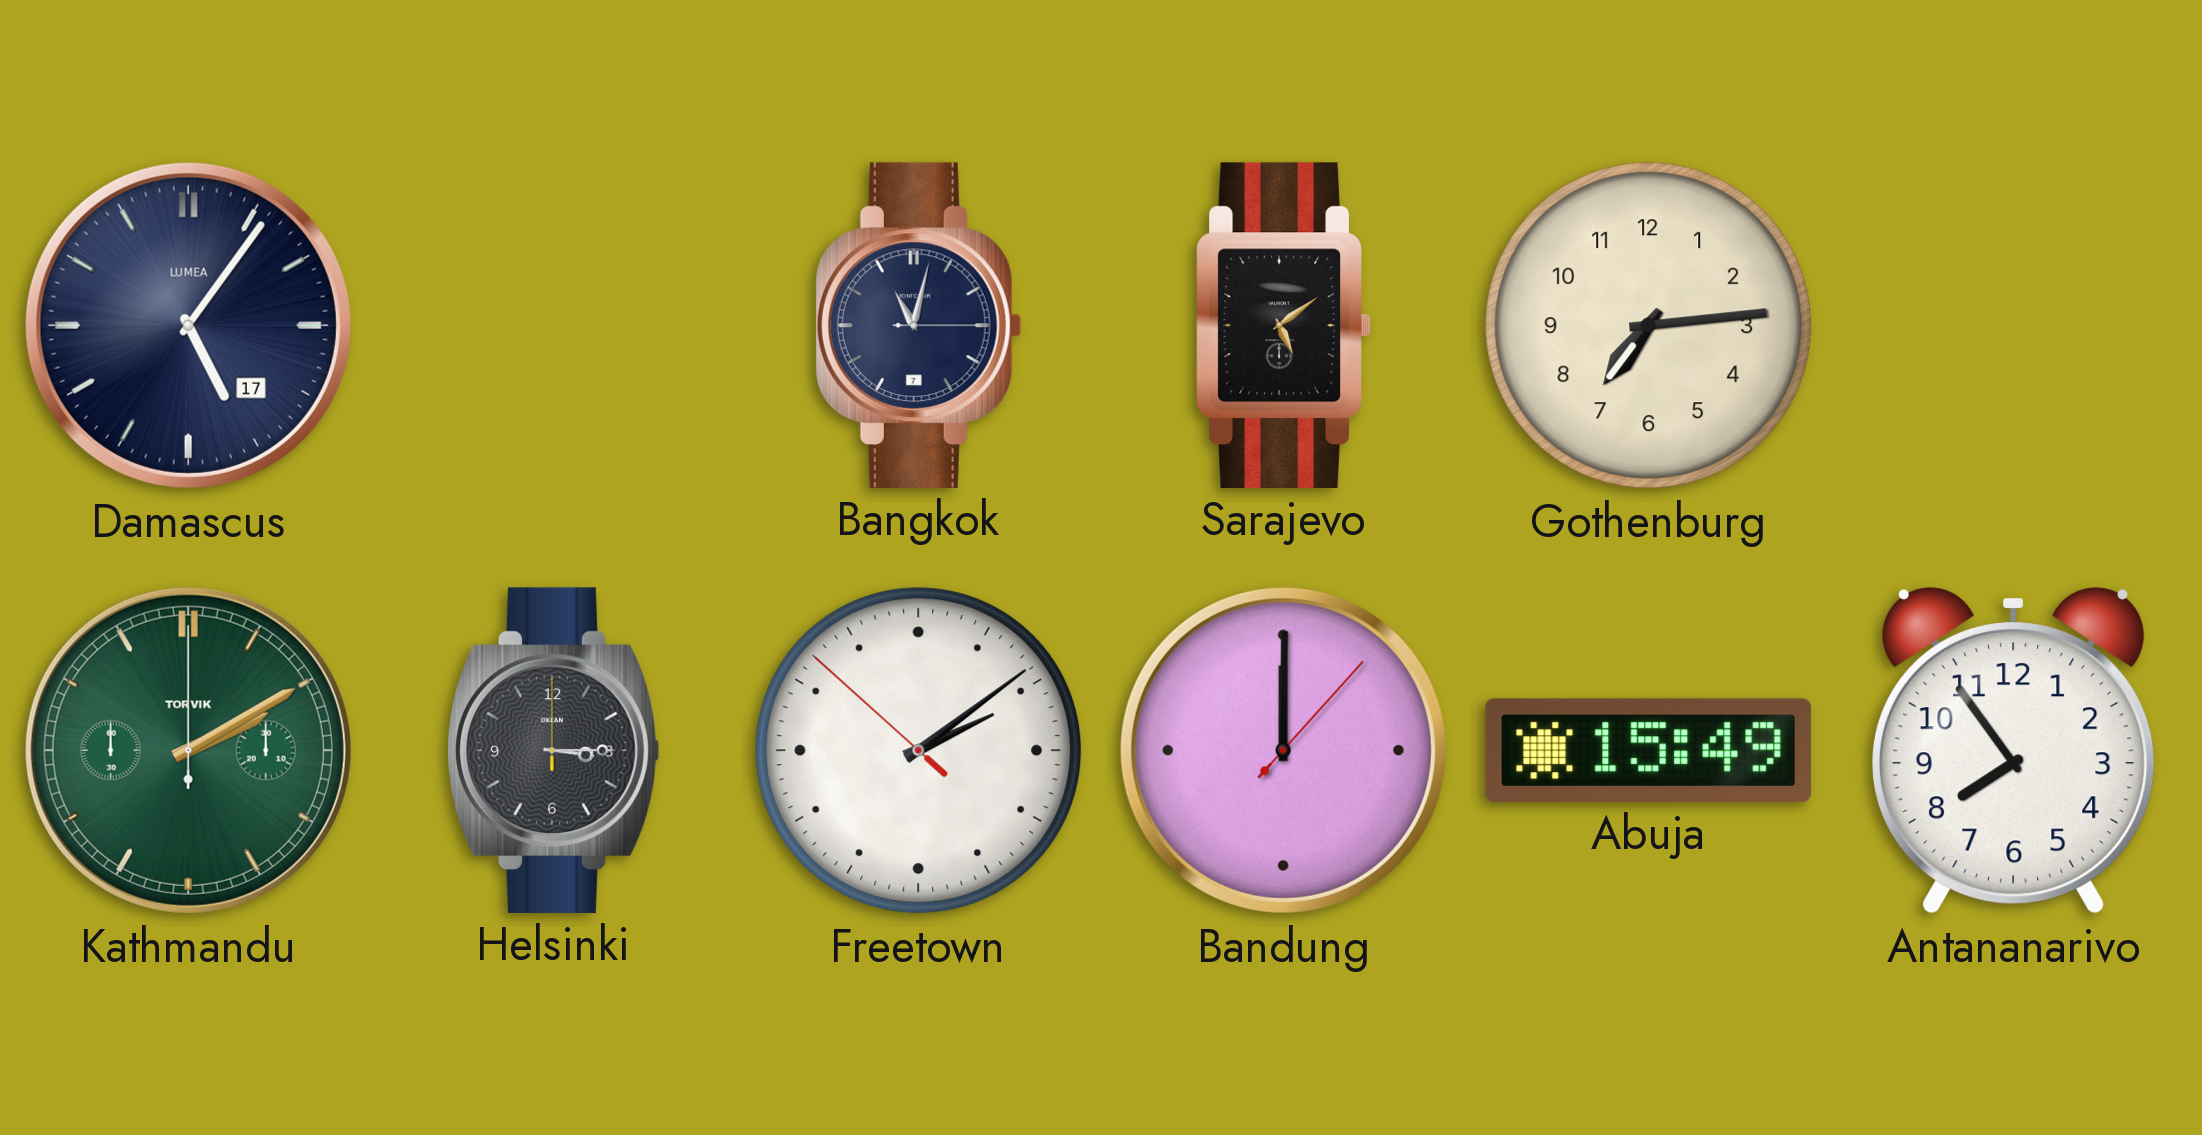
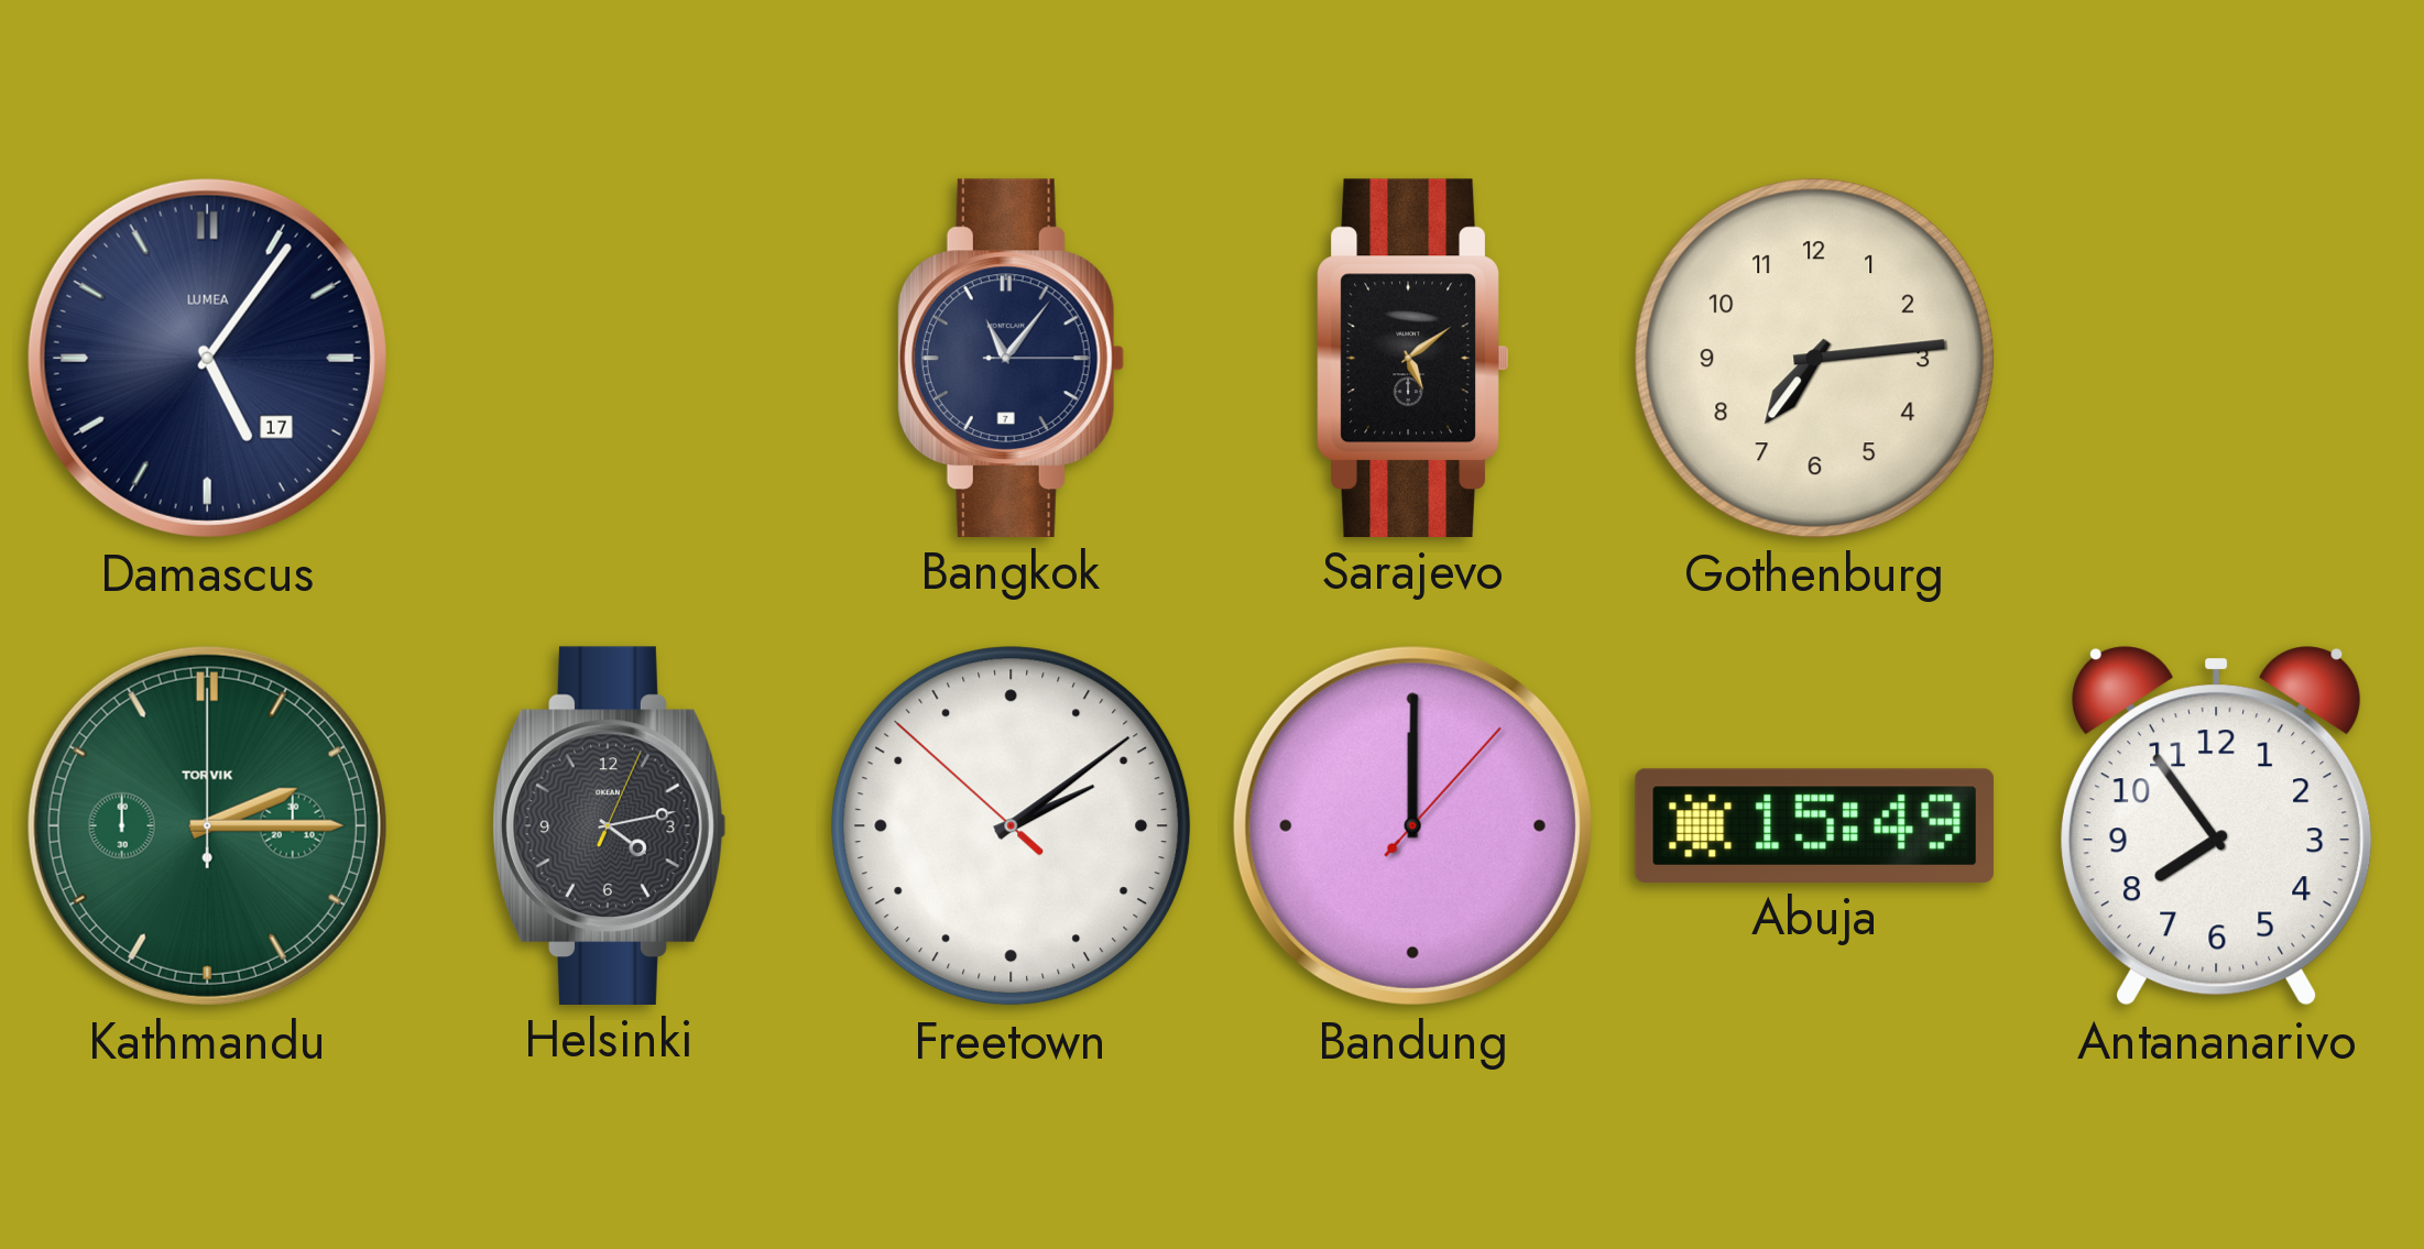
Bangkok: 11:02 -> 11:06 (1011, 358)
Kathmandu: 2:10 -> 2:15 (207, 825)
Helsinki: 3:15 -> 4:13 (609, 825)
